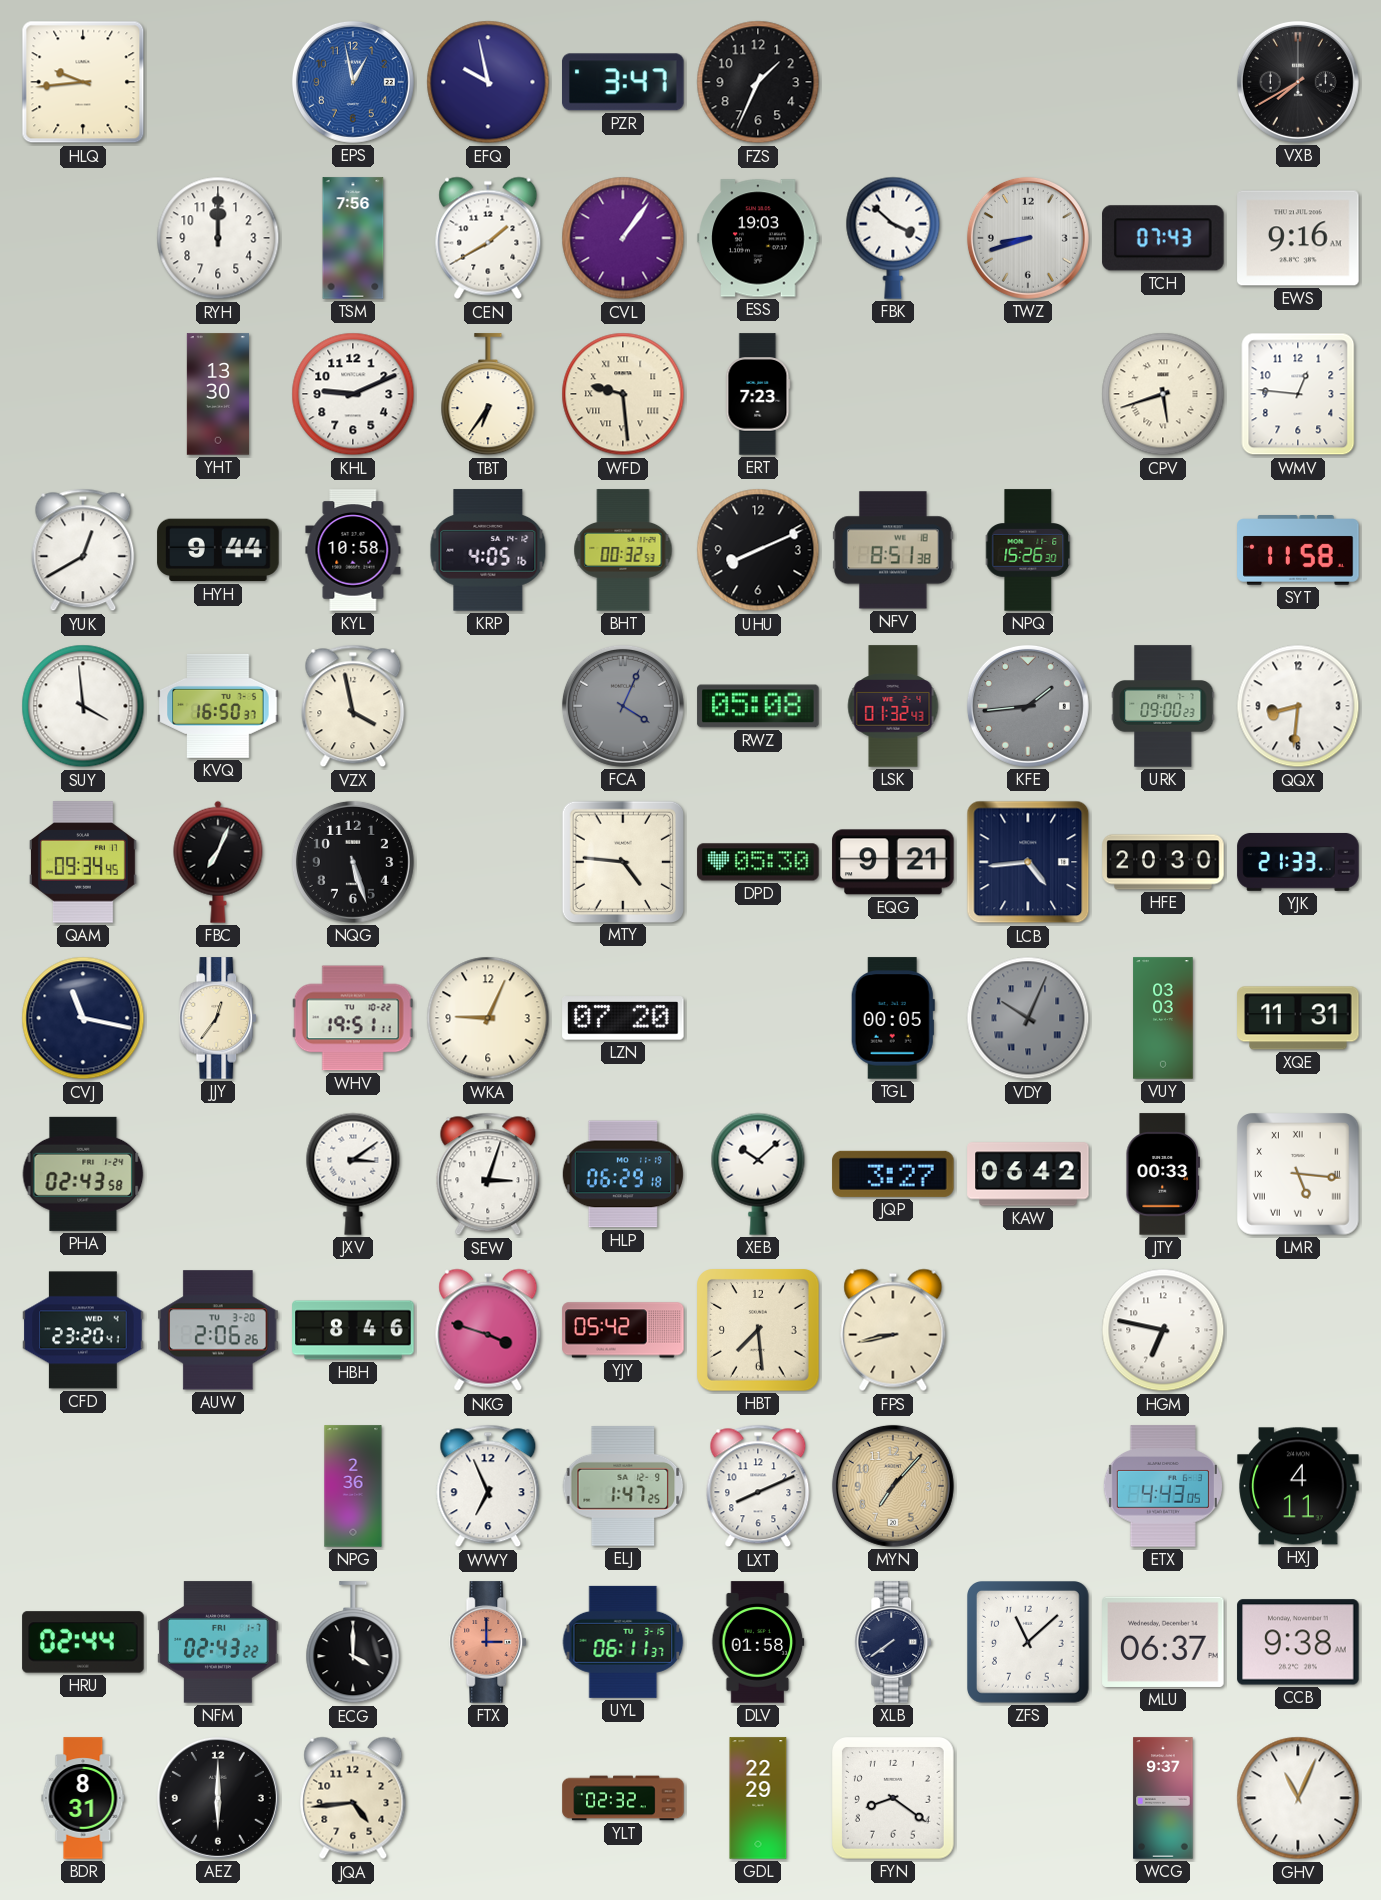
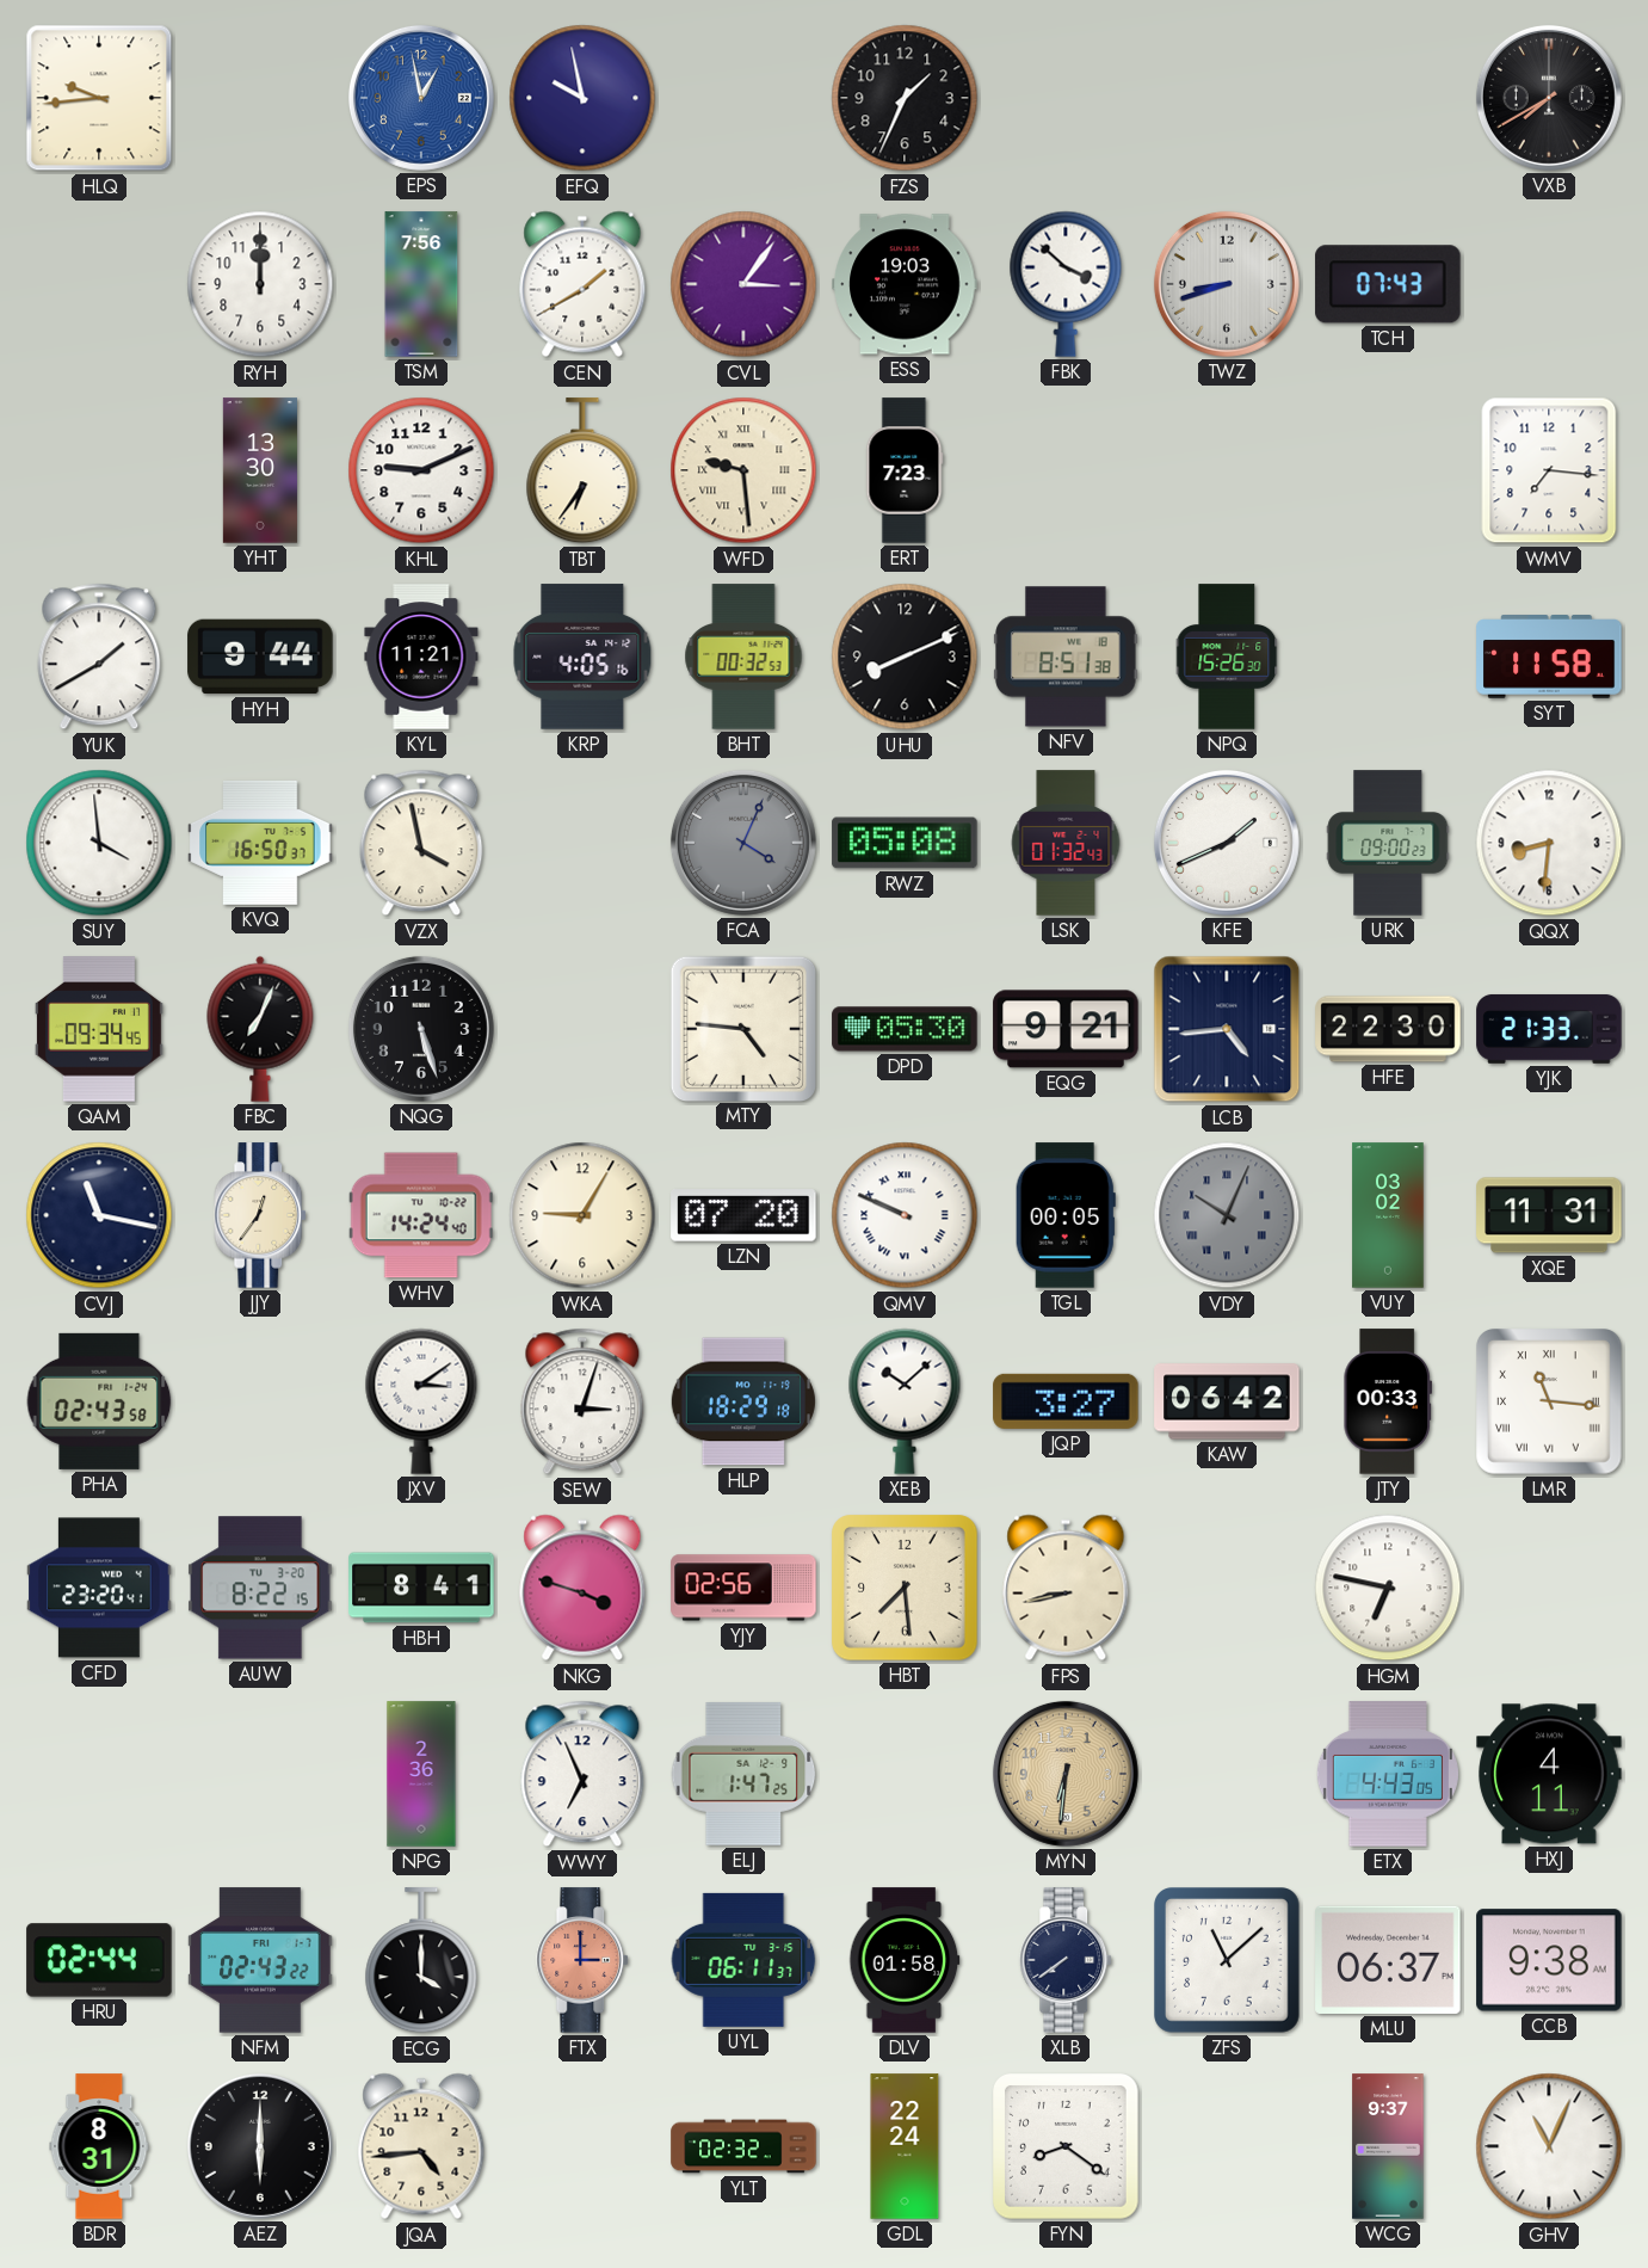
PZR: 3:47 -> none (624, 82)
CVL: 1:06 -> 3:06 (743, 284)
EWS: 9:16 -> none (1298, 238)
CPV: 5:42 -> none (1163, 394)
WMV: 12:46 -> 7:16 (1549, 470)
YUK: 12:40 -> 1:40 (99, 657)
KYL: 10:58 -> 11:21 (421, 657)
KFE: 1:44 -> 1:41 (1227, 843)
KFE dial: grey -> white (1227, 843)
HFE: 20:30 -> 22:30 (1388, 1029)
WHV: 19:51 -> 14:24 (421, 1215)
WKA: 9:04 -> 9:05 (582, 1215)
QMV: none -> 9:49 (905, 1215)
VUY: 03:03 -> 03:02 (1388, 1215)
HLP: 06:29 -> 18:29 (743, 1401)
LMR: 5:16 -> 11:16 (1550, 1403)
AUW: 2:06 -> 8:22 (260, 1588)
HBH: 8:46 -> 8:41 (421, 1588)
YJY: 05:42 -> 02:56 (743, 1588)
LXT: 8:11 -> none (758, 1486)
MYN: 7:07 -> 6:31 (1066, 1774)
GDL: 22:29 -> 22:24 (905, 2146)
